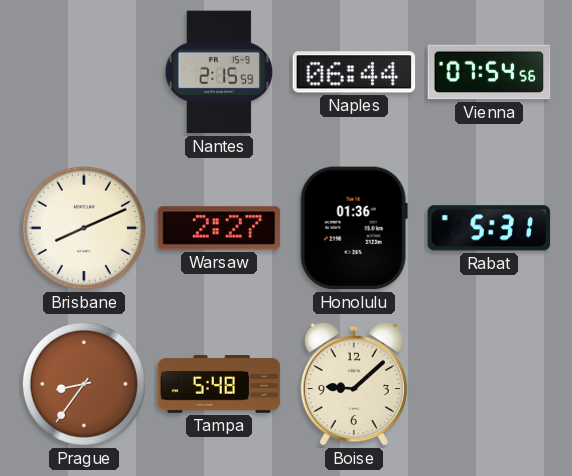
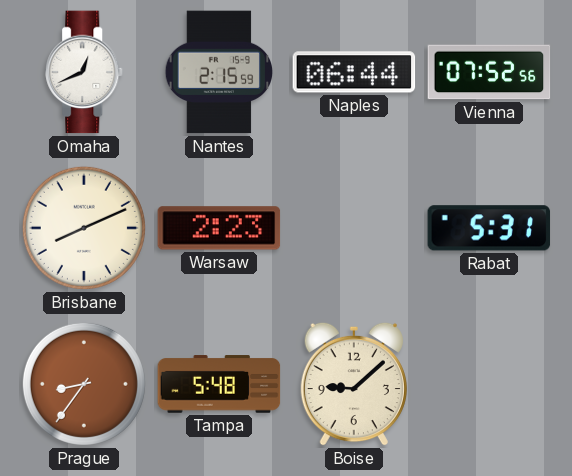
Omaha: none -> 12:41 (85, 72)
Vienna: 07:54 -> 07:52 (489, 72)
Warsaw: 2:27 -> 2:23 (219, 228)
Honolulu: 01:36 -> none (354, 228)
